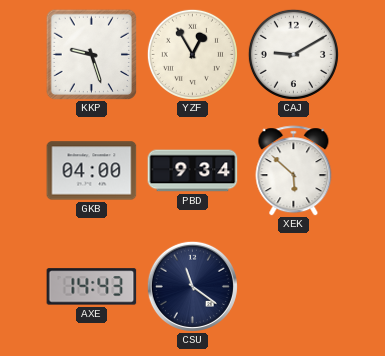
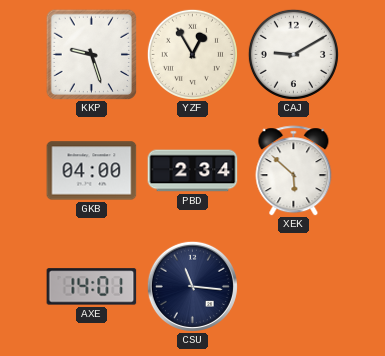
PBD: 9:34 -> 2:34 (193, 171)
AXE: 14:43 -> 14:01 (92, 287)
CSU: 11:21 -> 11:16 (192, 286)
